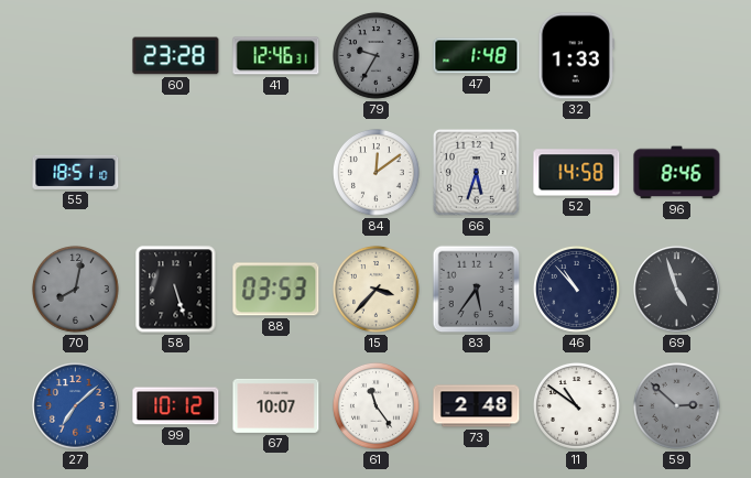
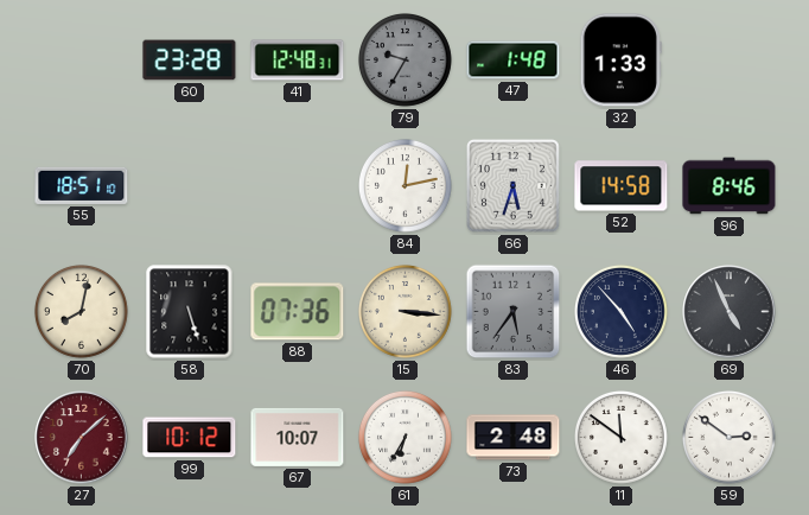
41: 12:46 -> 12:48 (298, 61)
84: 12:09 -> 12:13 (406, 186)
70 dial: grey -> cream (82, 312)
88: 03:53 -> 07:36 (298, 312)
15: 3:37 -> 3:16 (406, 312)
46: 10:53 -> 4:53 (622, 312)
69: 4:57 -> 4:56 (730, 312)
27 dial: blue -> burgundy (82, 438)
61: 11:24 -> 6:35 (406, 438)
11: 10:51 -> 11:51 (622, 438)
59: 2:52 -> 2:51 (730, 438)
59 dial: grey -> white (730, 438)
